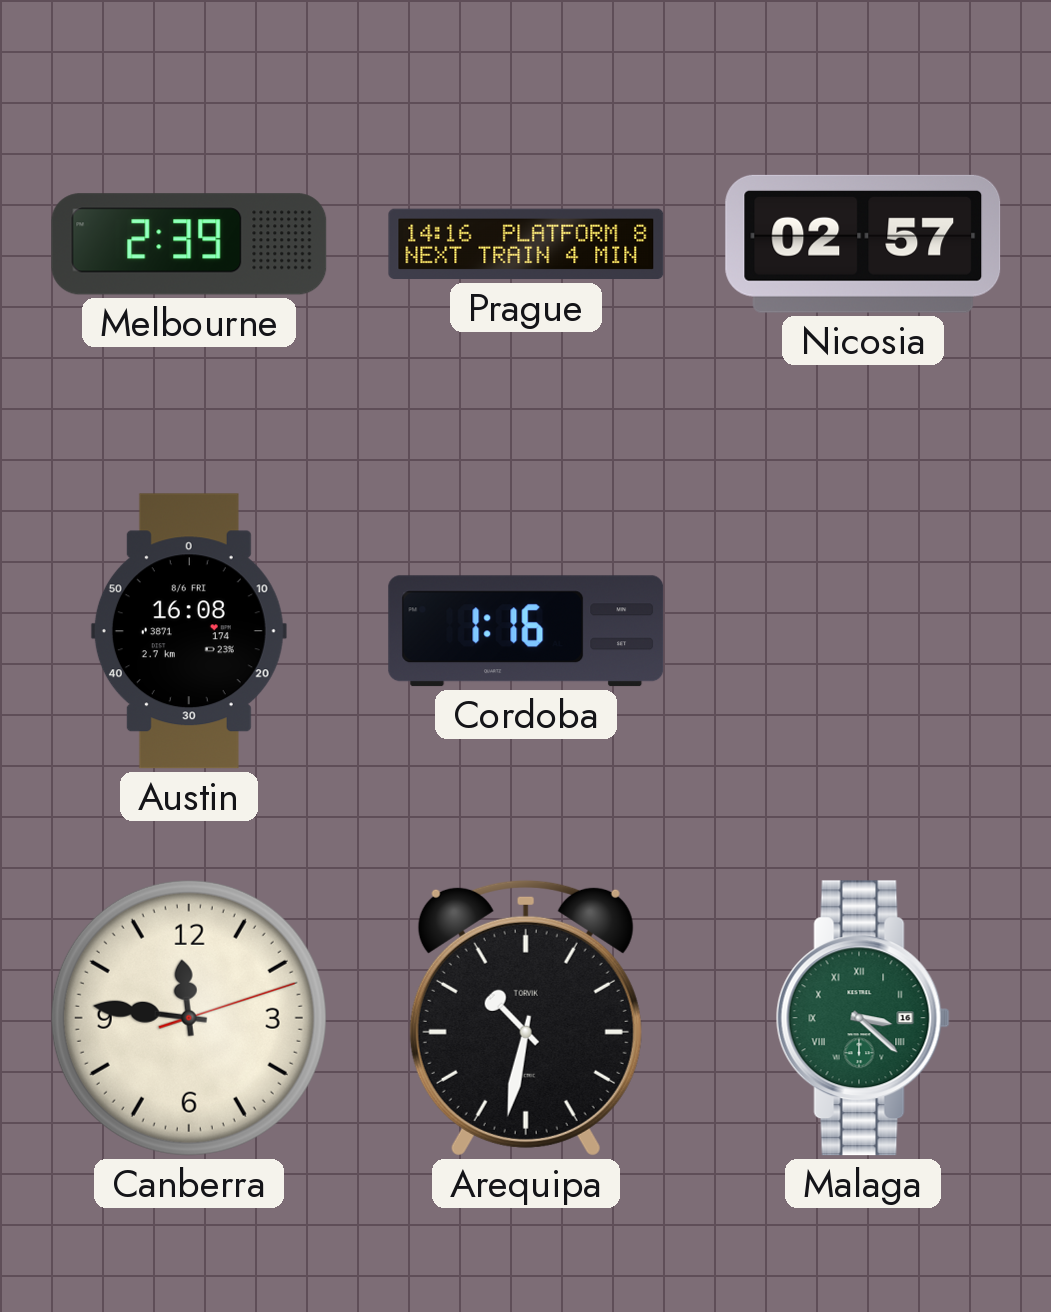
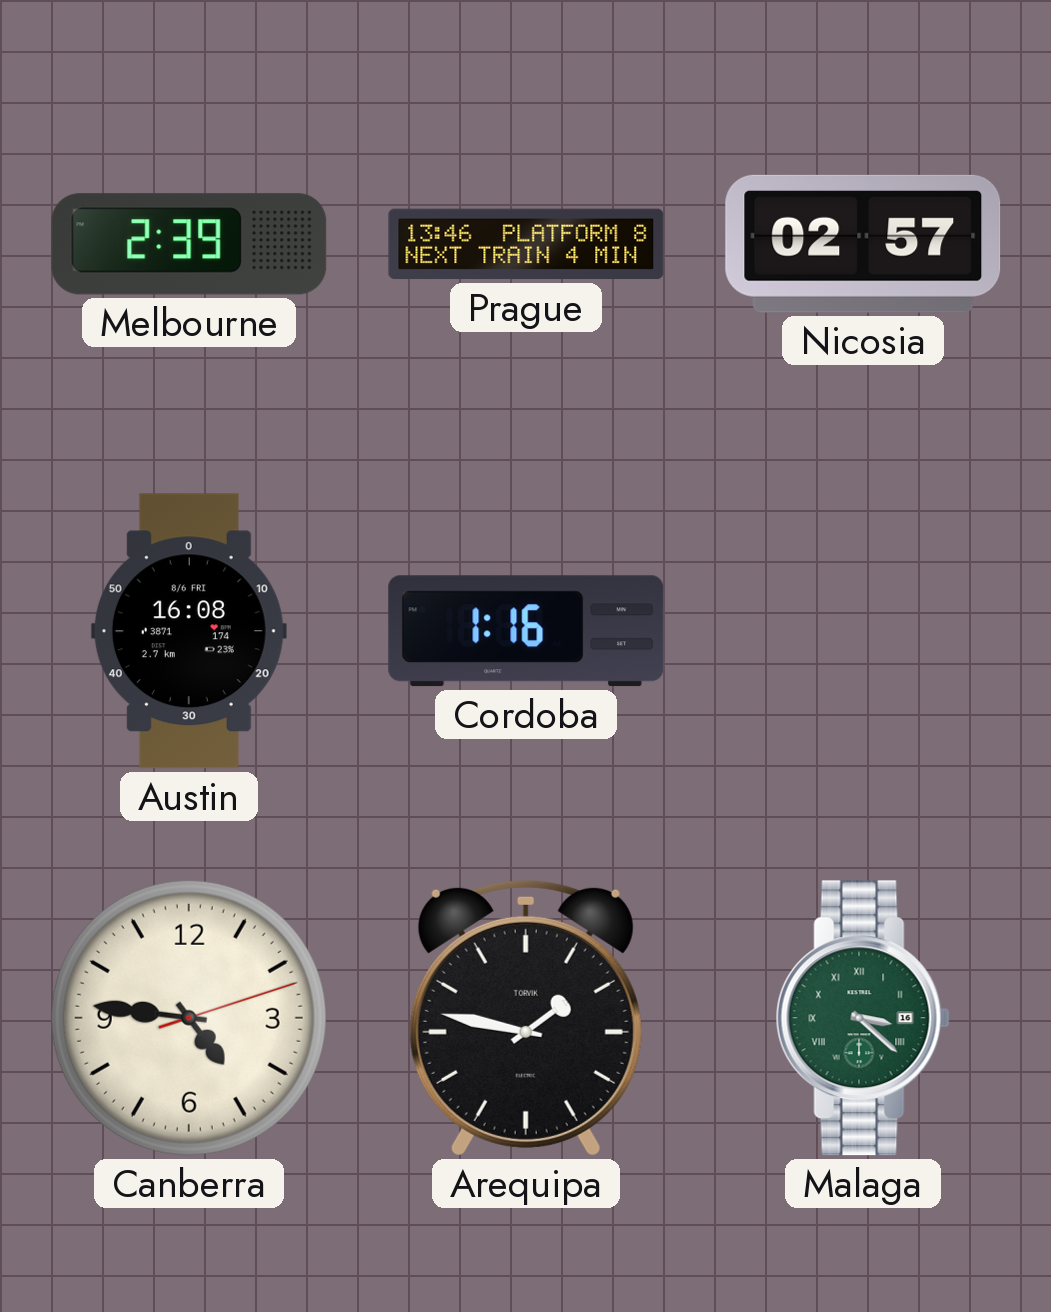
Prague: 14:16 -> 13:46 (526, 244)
Canberra: 11:46 -> 4:46 (189, 1018)
Arequipa: 10:32 -> 1:47 (526, 1018)
